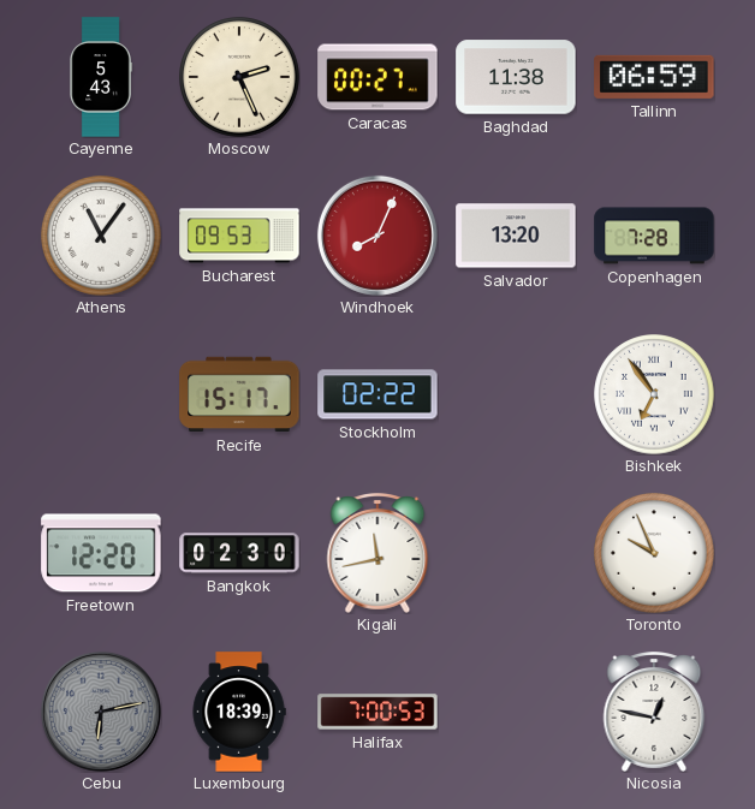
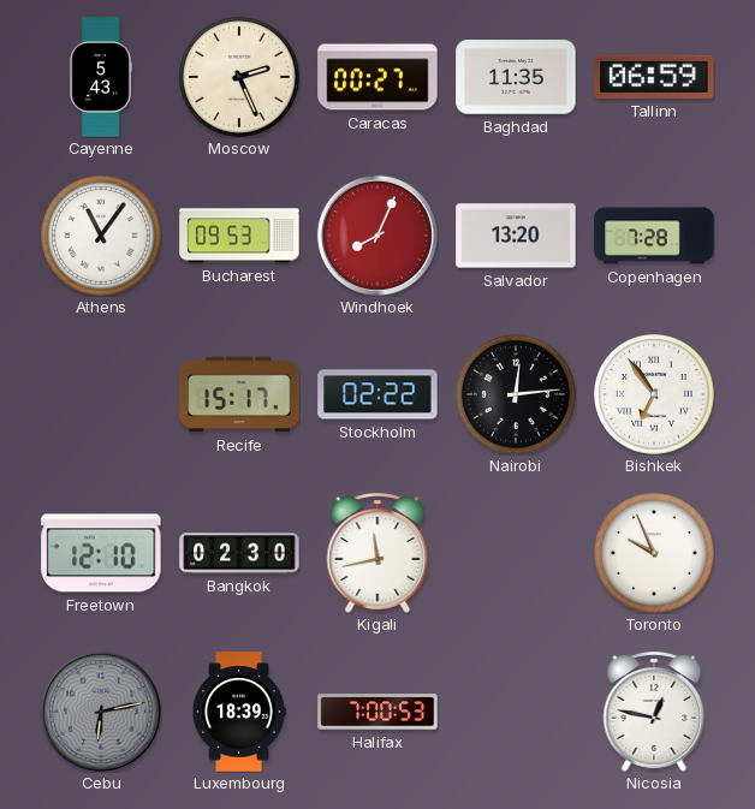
Baghdad: 11:38 -> 11:35 (516, 77)
Nairobi: none -> 12:14 (516, 394)
Freetown: 12:20 -> 12:10 (101, 553)
